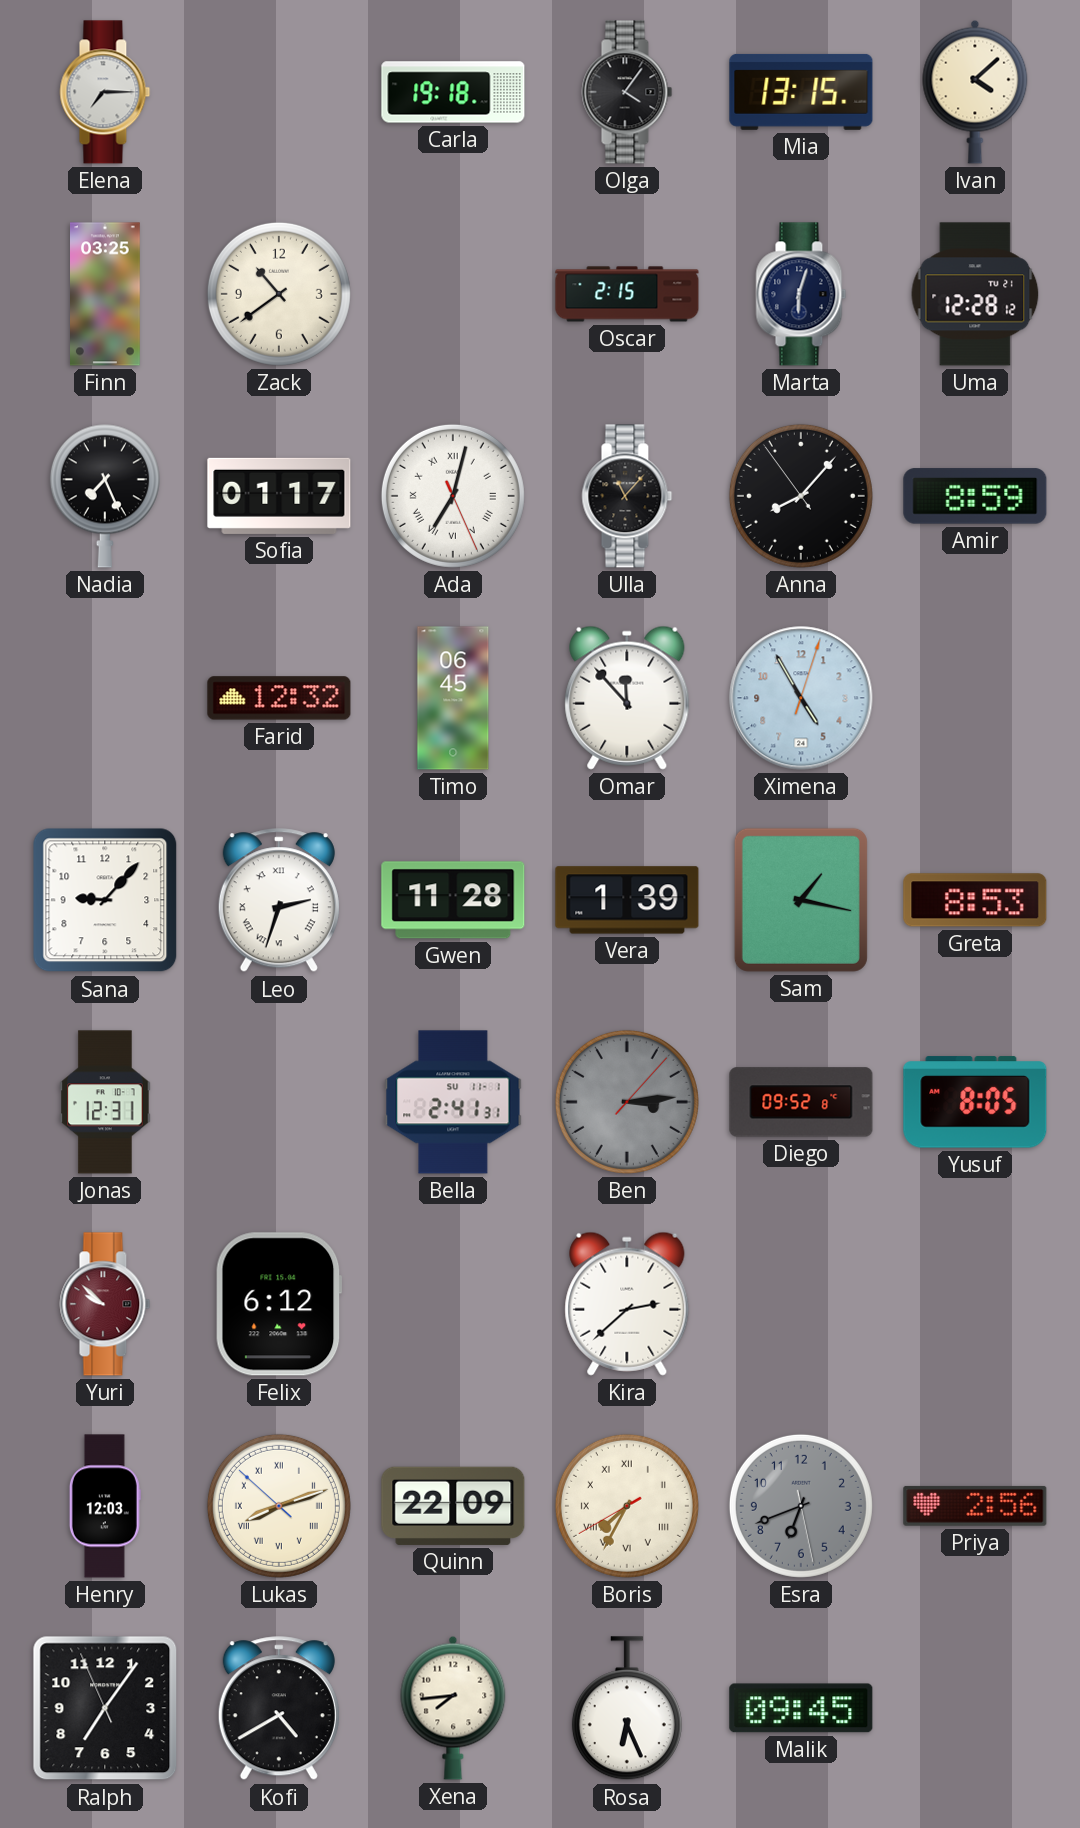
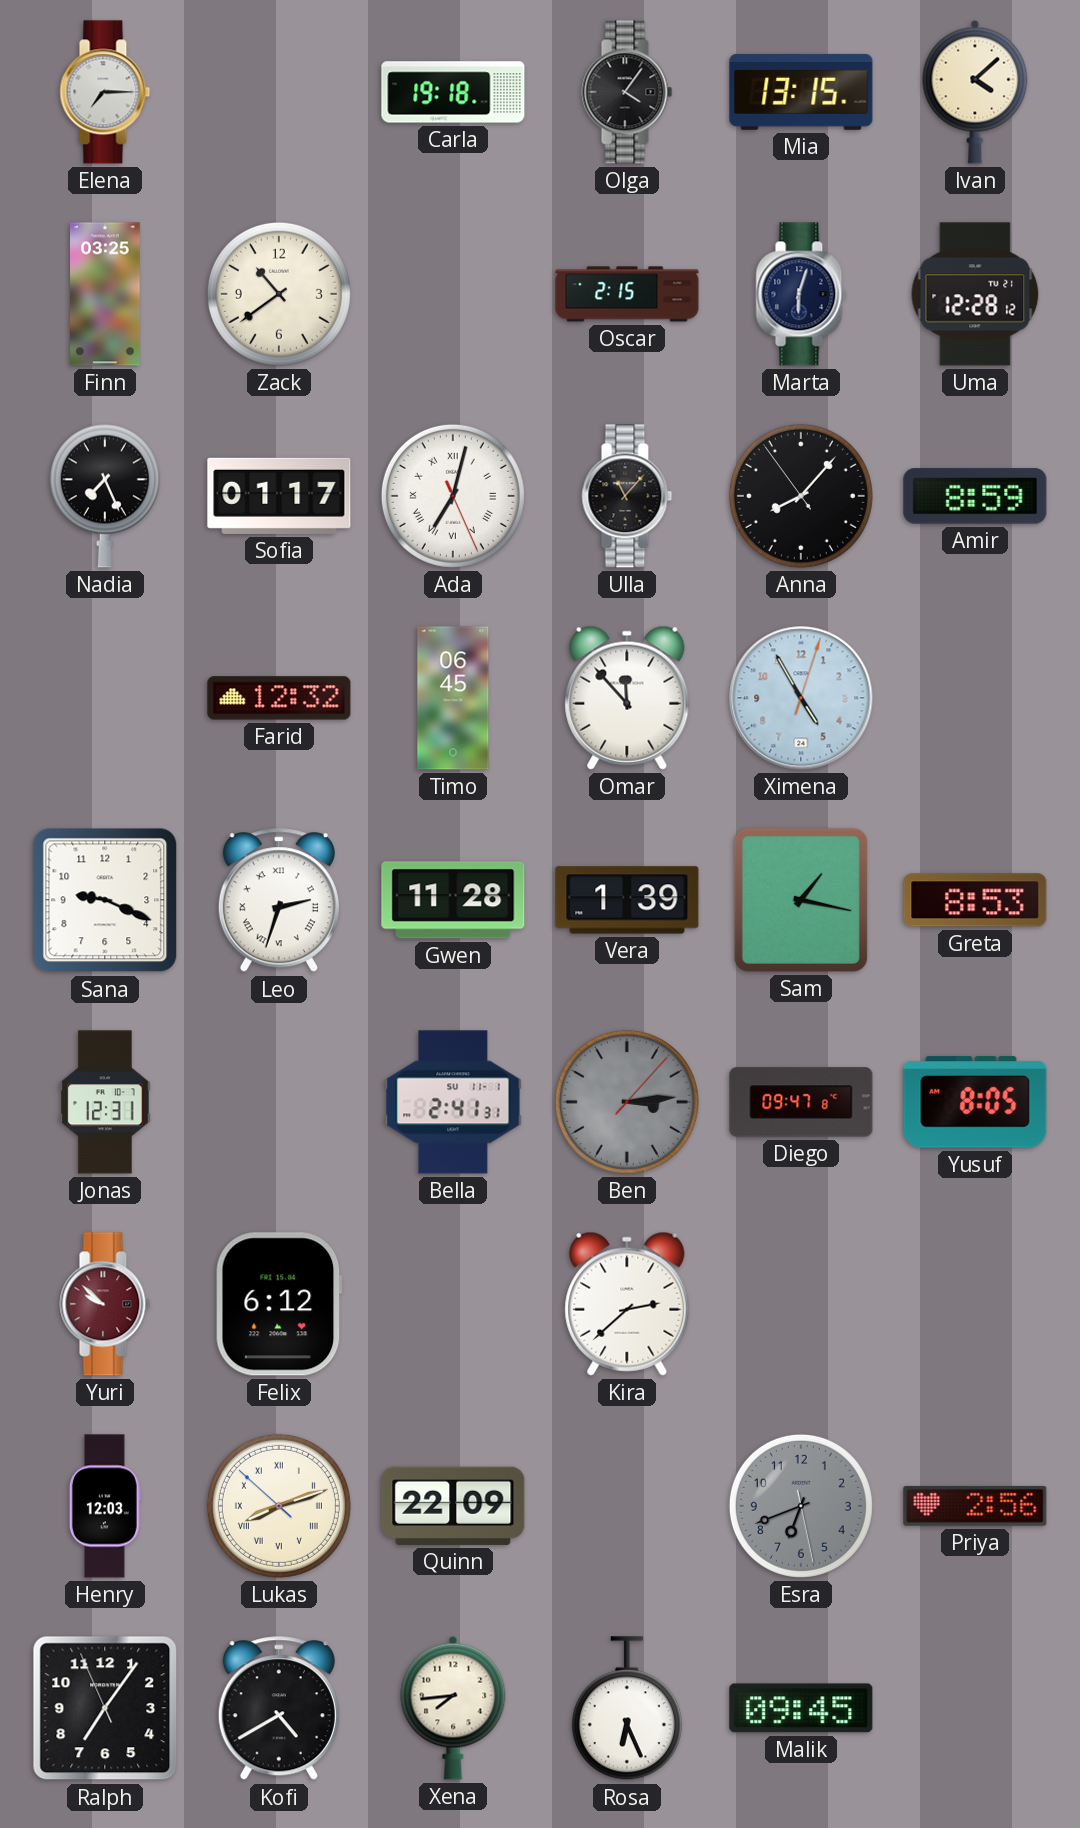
Sana: 9:07 -> 9:19 (105, 900)
Diego: 09:52 -> 09:47 (801, 1102)
Boris: 7:34 -> none (627, 1506)
